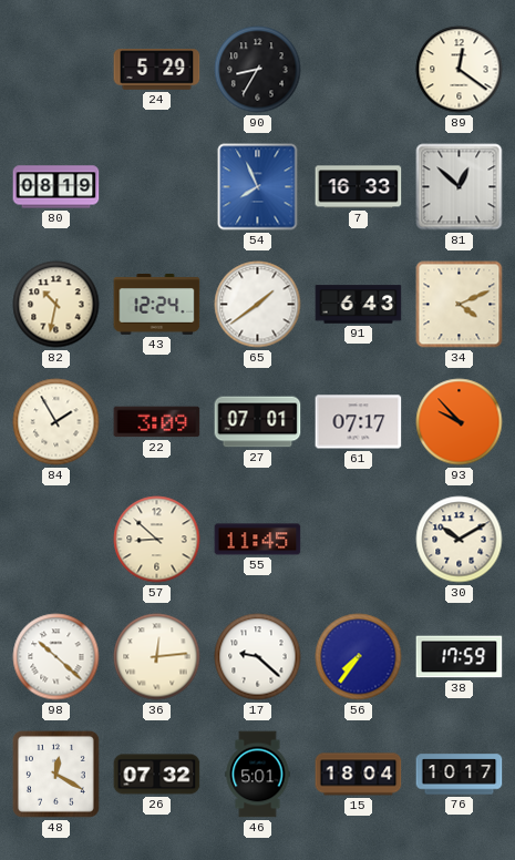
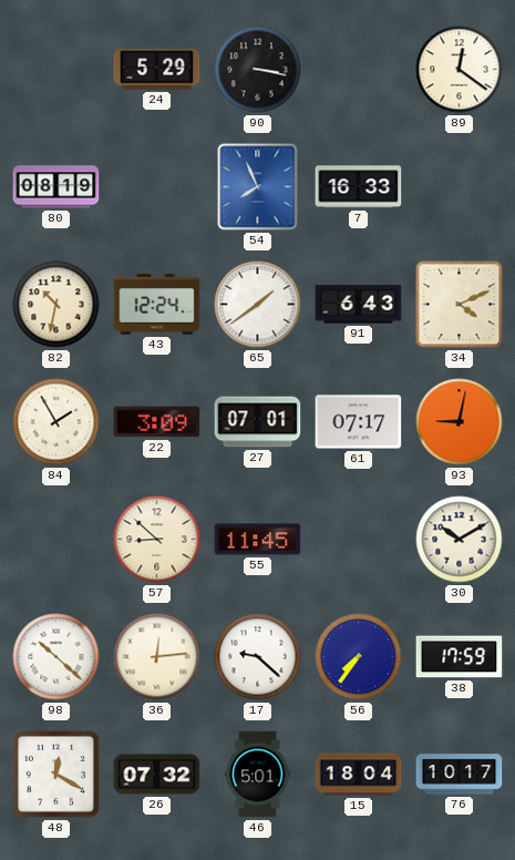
90: 8:35 -> 3:17 (258, 70)
81: 12:52 -> none (460, 187)
93: 9:53 -> 9:02 (460, 422)
